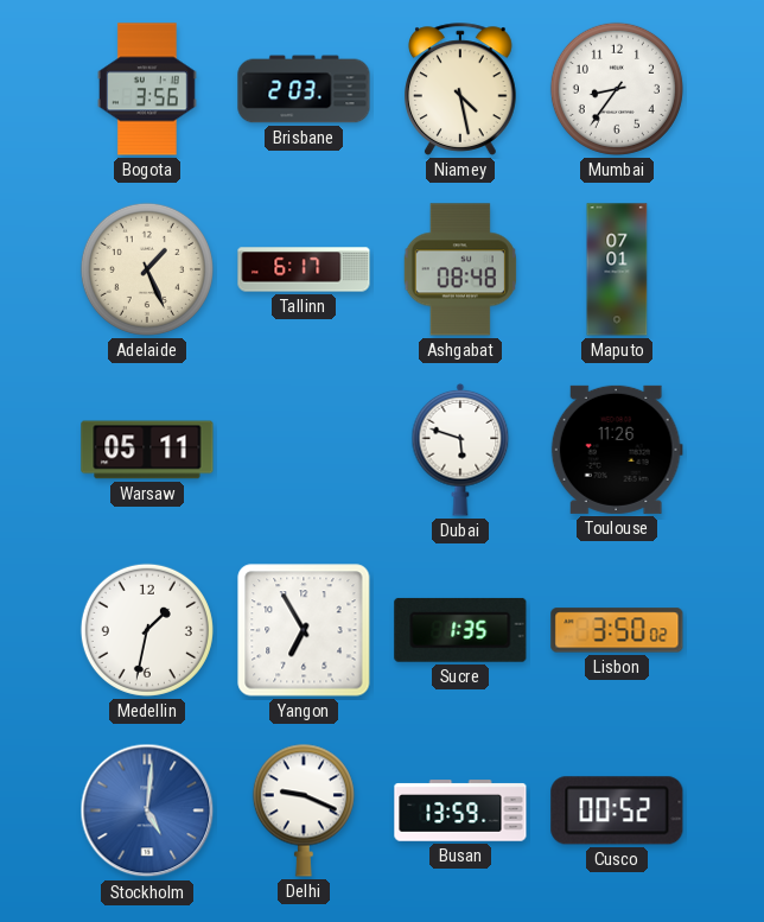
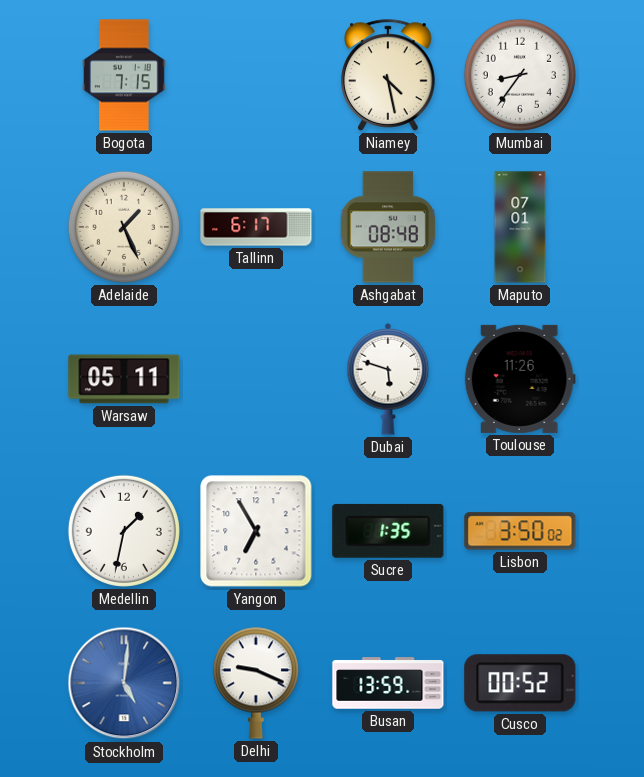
Bogota: 3:56 -> 7:15 (124, 75)
Brisbane: 2:03 -> none (304, 89)
